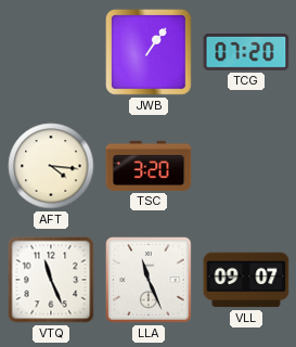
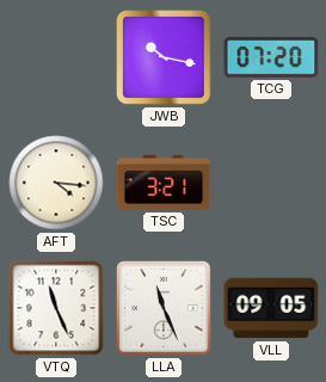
JWB: 1:06 -> 10:17 (165, 58)
TSC: 3:20 -> 3:21 (164, 183)
VLL: 09:07 -> 09:05 (271, 308)
